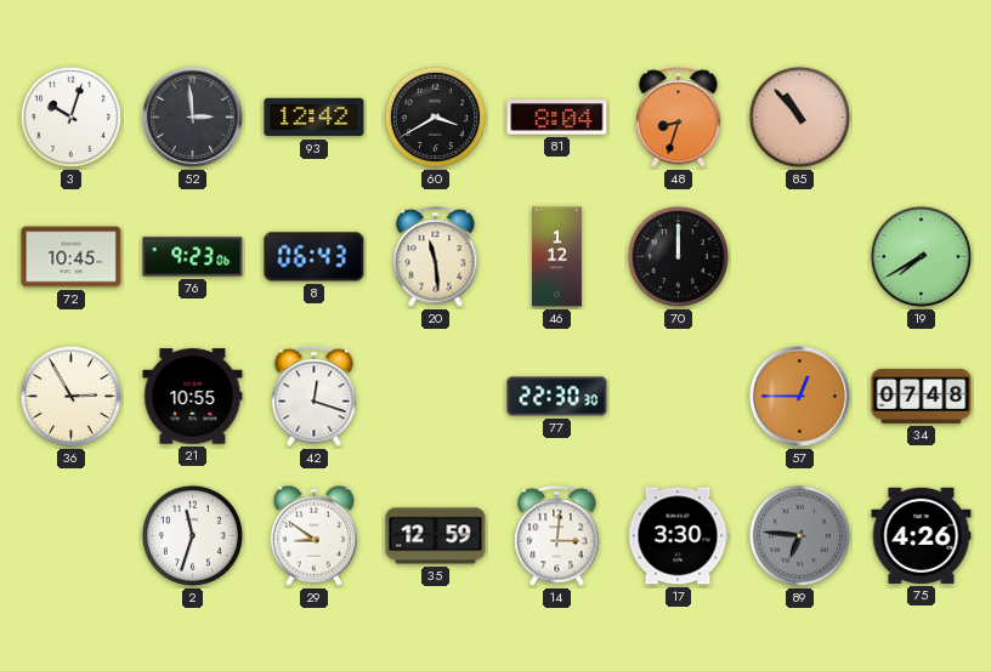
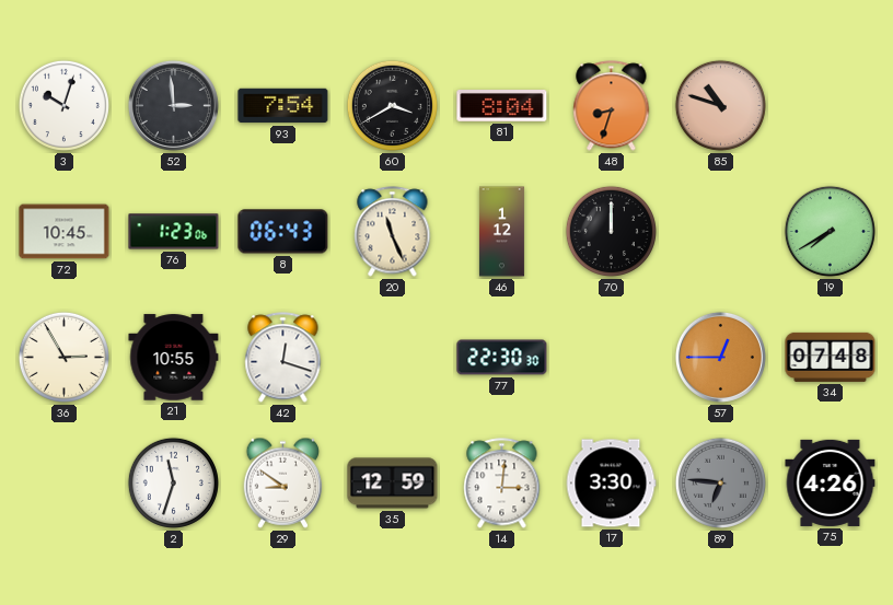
93: 12:42 -> 7:54 (283, 106)
85: 10:53 -> 10:48 (720, 105)
76: 9:23 -> 1:23 (174, 232)
20: 11:29 -> 11:26 (393, 232)
